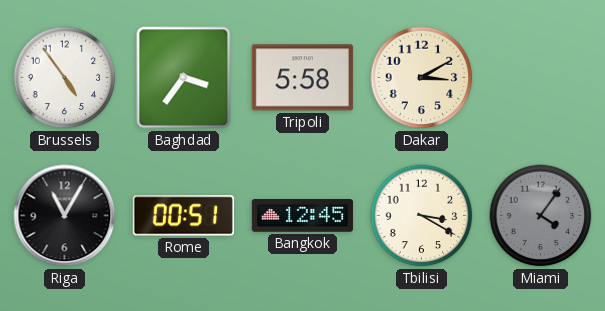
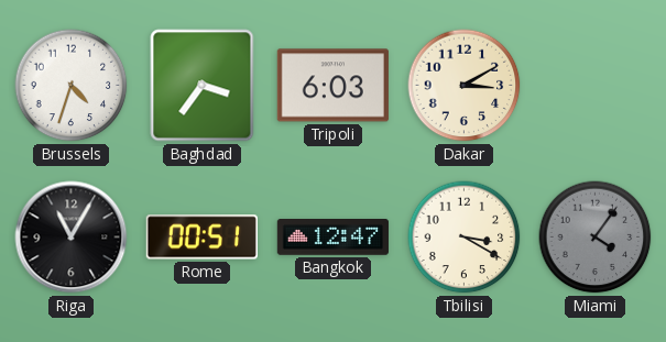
Brussels: 4:54 -> 4:33 (72, 86)
Tripoli: 5:58 -> 6:03 (332, 86)
Bangkok: 12:45 -> 12:47 (332, 238)
